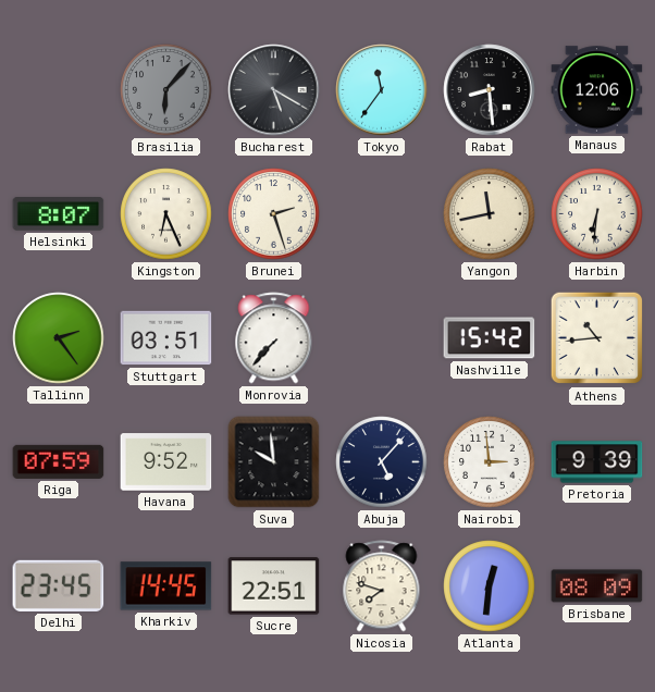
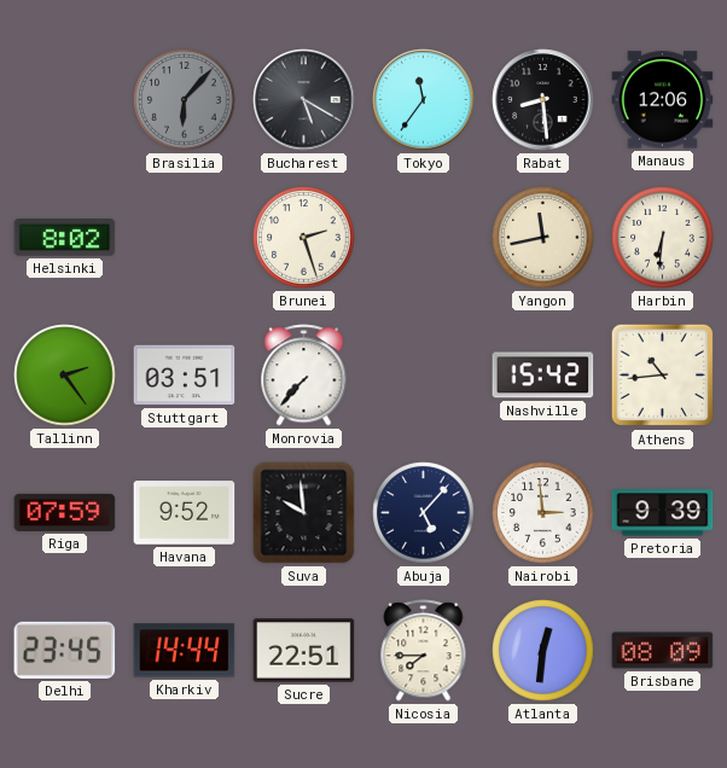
Helsinki: 8:07 -> 8:02 (65, 238)
Kingston: 6:26 -> none (166, 214)
Kharkiv: 14:45 -> 14:44 (185, 651)
Nicosia: 7:48 -> 7:45 (424, 651)
